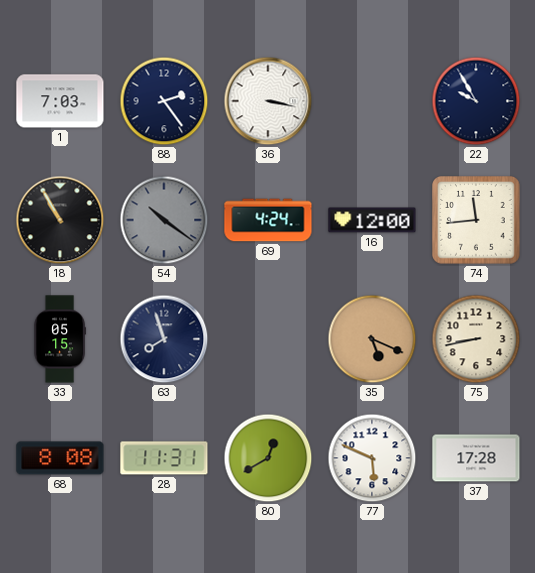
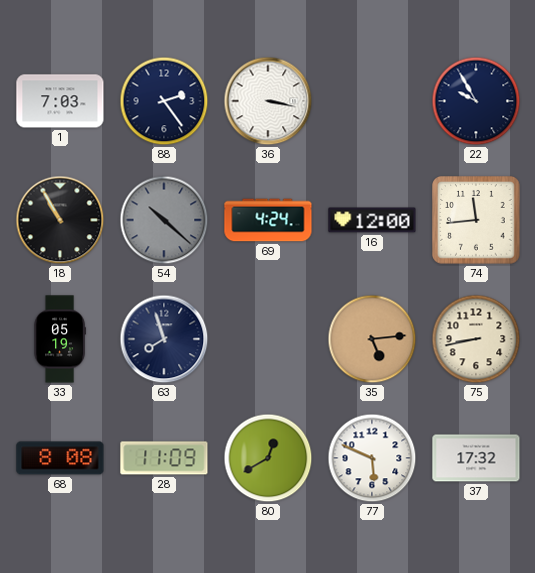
54: 10:21 -> 10:22 (164, 220)
33: 05:15 -> 05:19 (60, 339)
35: 5:19 -> 5:14 (372, 339)
28: 11:31 -> 11:09 (164, 458)
37: 17:28 -> 17:32 (476, 458)
